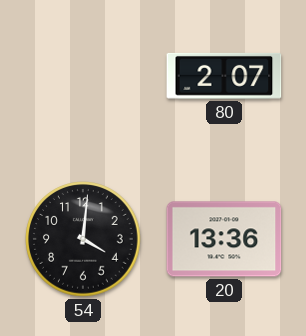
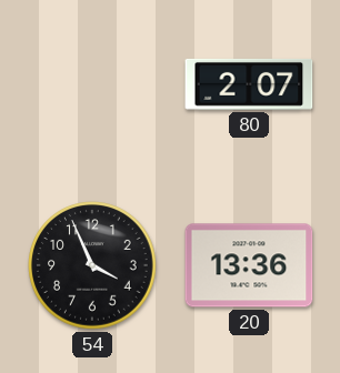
54: 4:01 -> 3:56 (92, 265)
